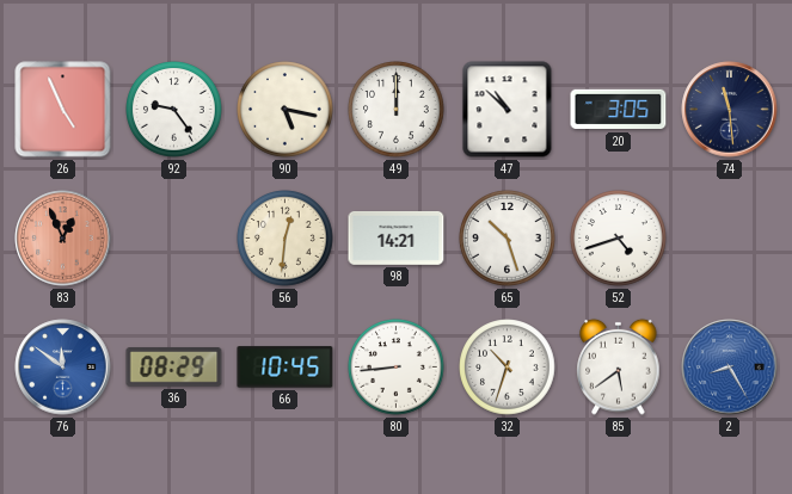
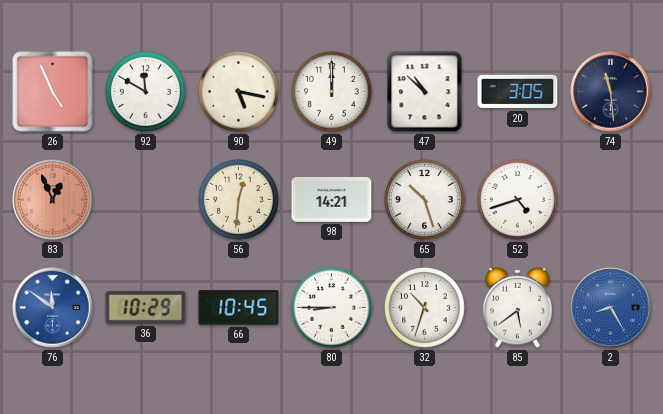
92: 9:24 -> 11:50 (146, 92)
36: 08:29 -> 10:29 (146, 308)
80: 8:44 -> 8:45 (332, 308)
